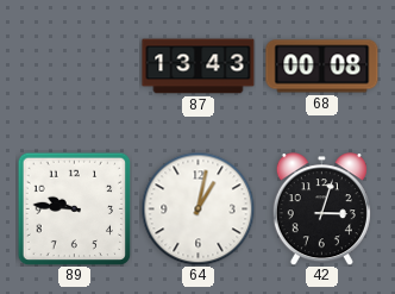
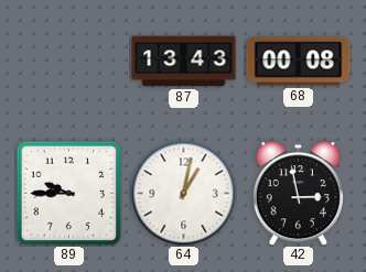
89: 9:46 -> 9:45 (68, 193)
42: 3:03 -> 2:58 (298, 194)
